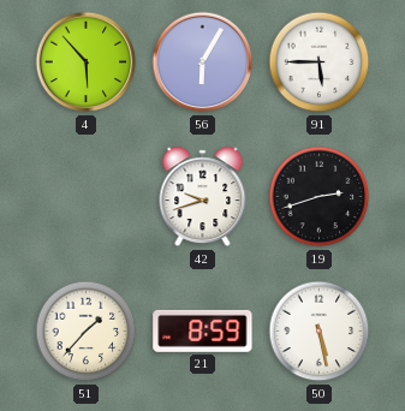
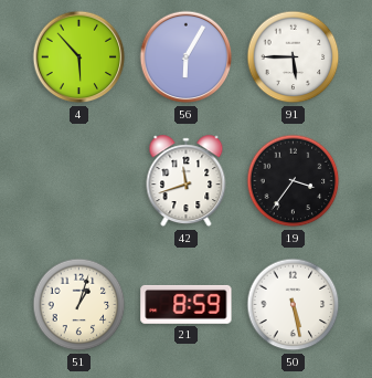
42: 9:42 -> 11:42 (187, 181)
19: 2:42 -> 3:36 (294, 181)
51: 1:37 -> 1:03 (79, 305)
